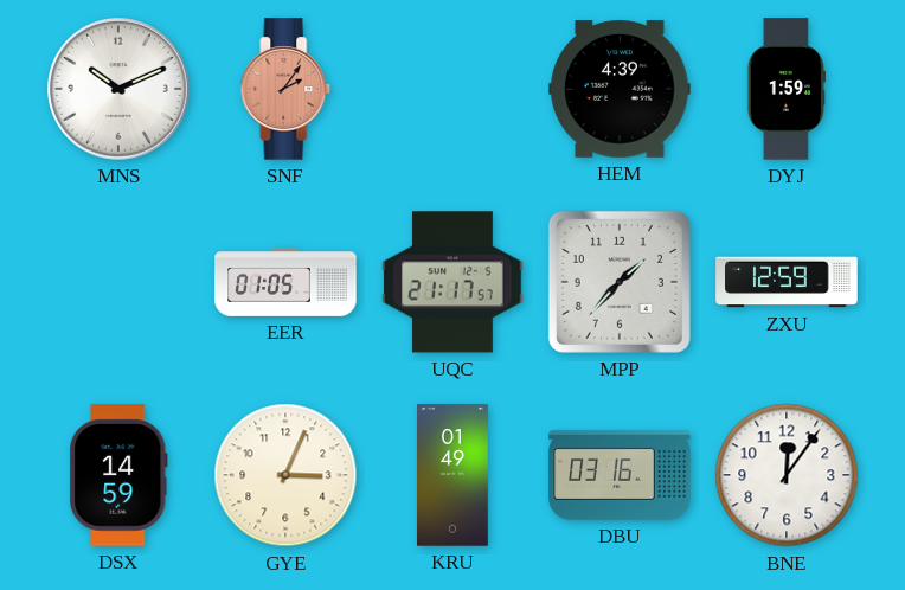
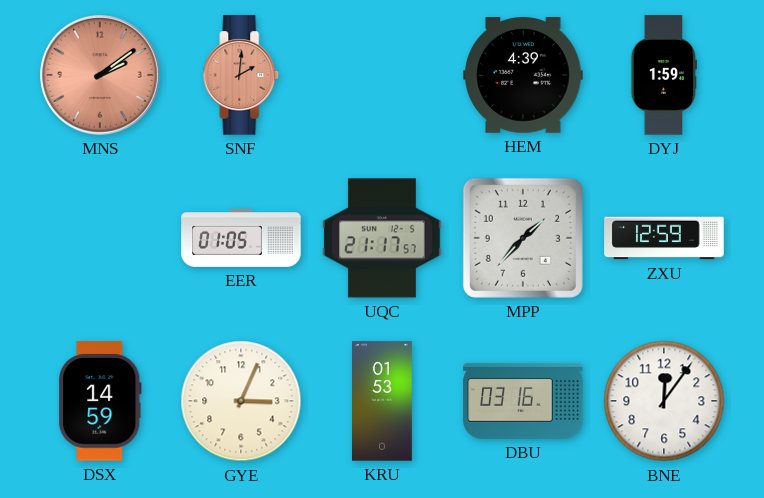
MNS: 10:11 -> 2:09 (101, 76)
MNS dial: white -> salmon (101, 76)
SNF: 2:06 -> 2:01 (241, 75)
KRU: 01:49 -> 01:53 (383, 401)
